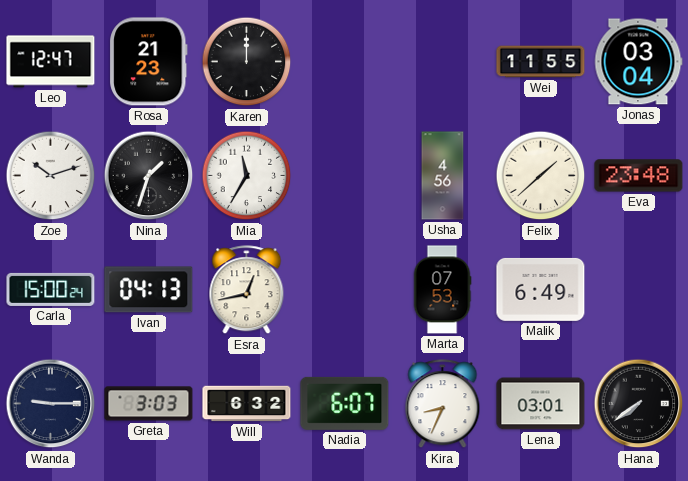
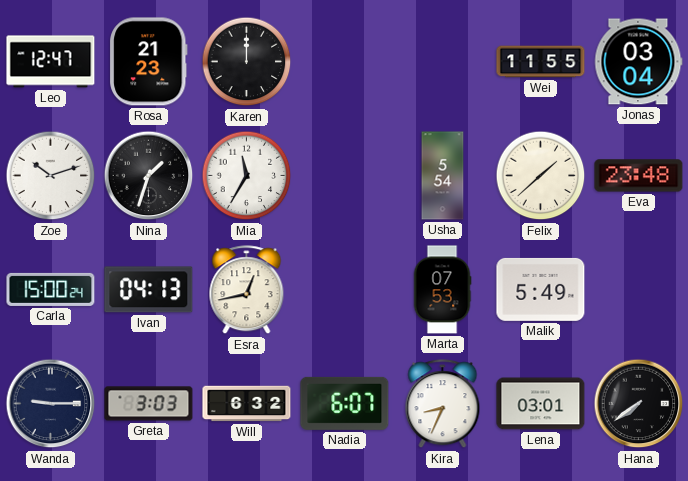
Usha: 4:56 -> 5:54 (443, 176)
Malik: 6:49 -> 5:49 (541, 289)
